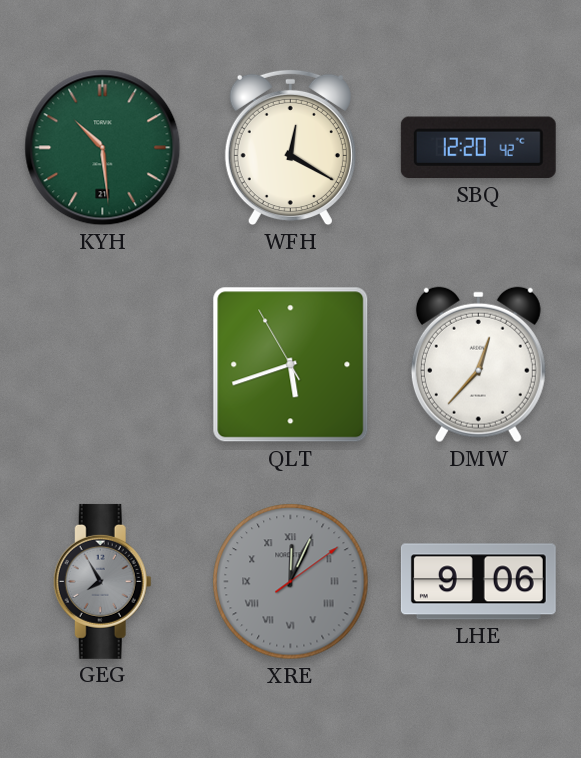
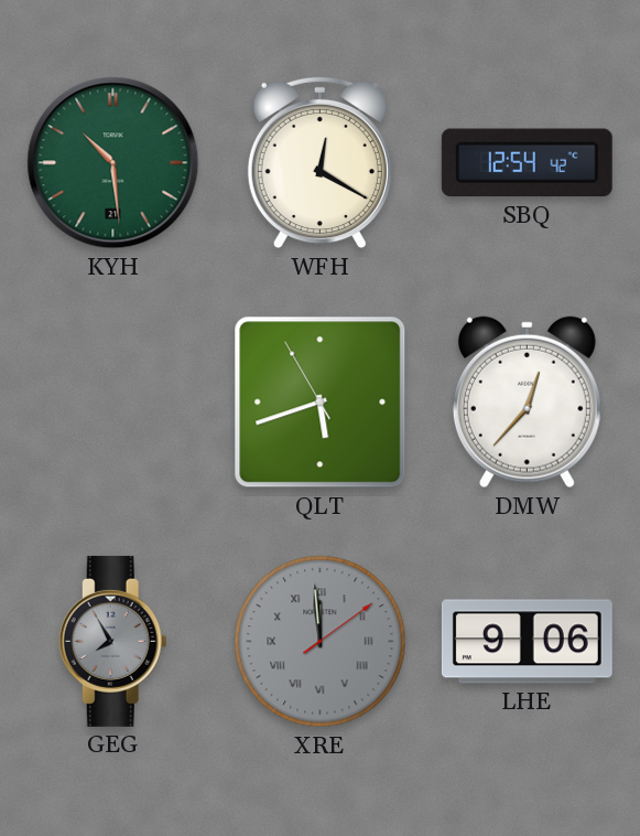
SBQ: 12:20 -> 12:54 (527, 163)
XRE: 12:04 -> 11:59 (321, 642)
